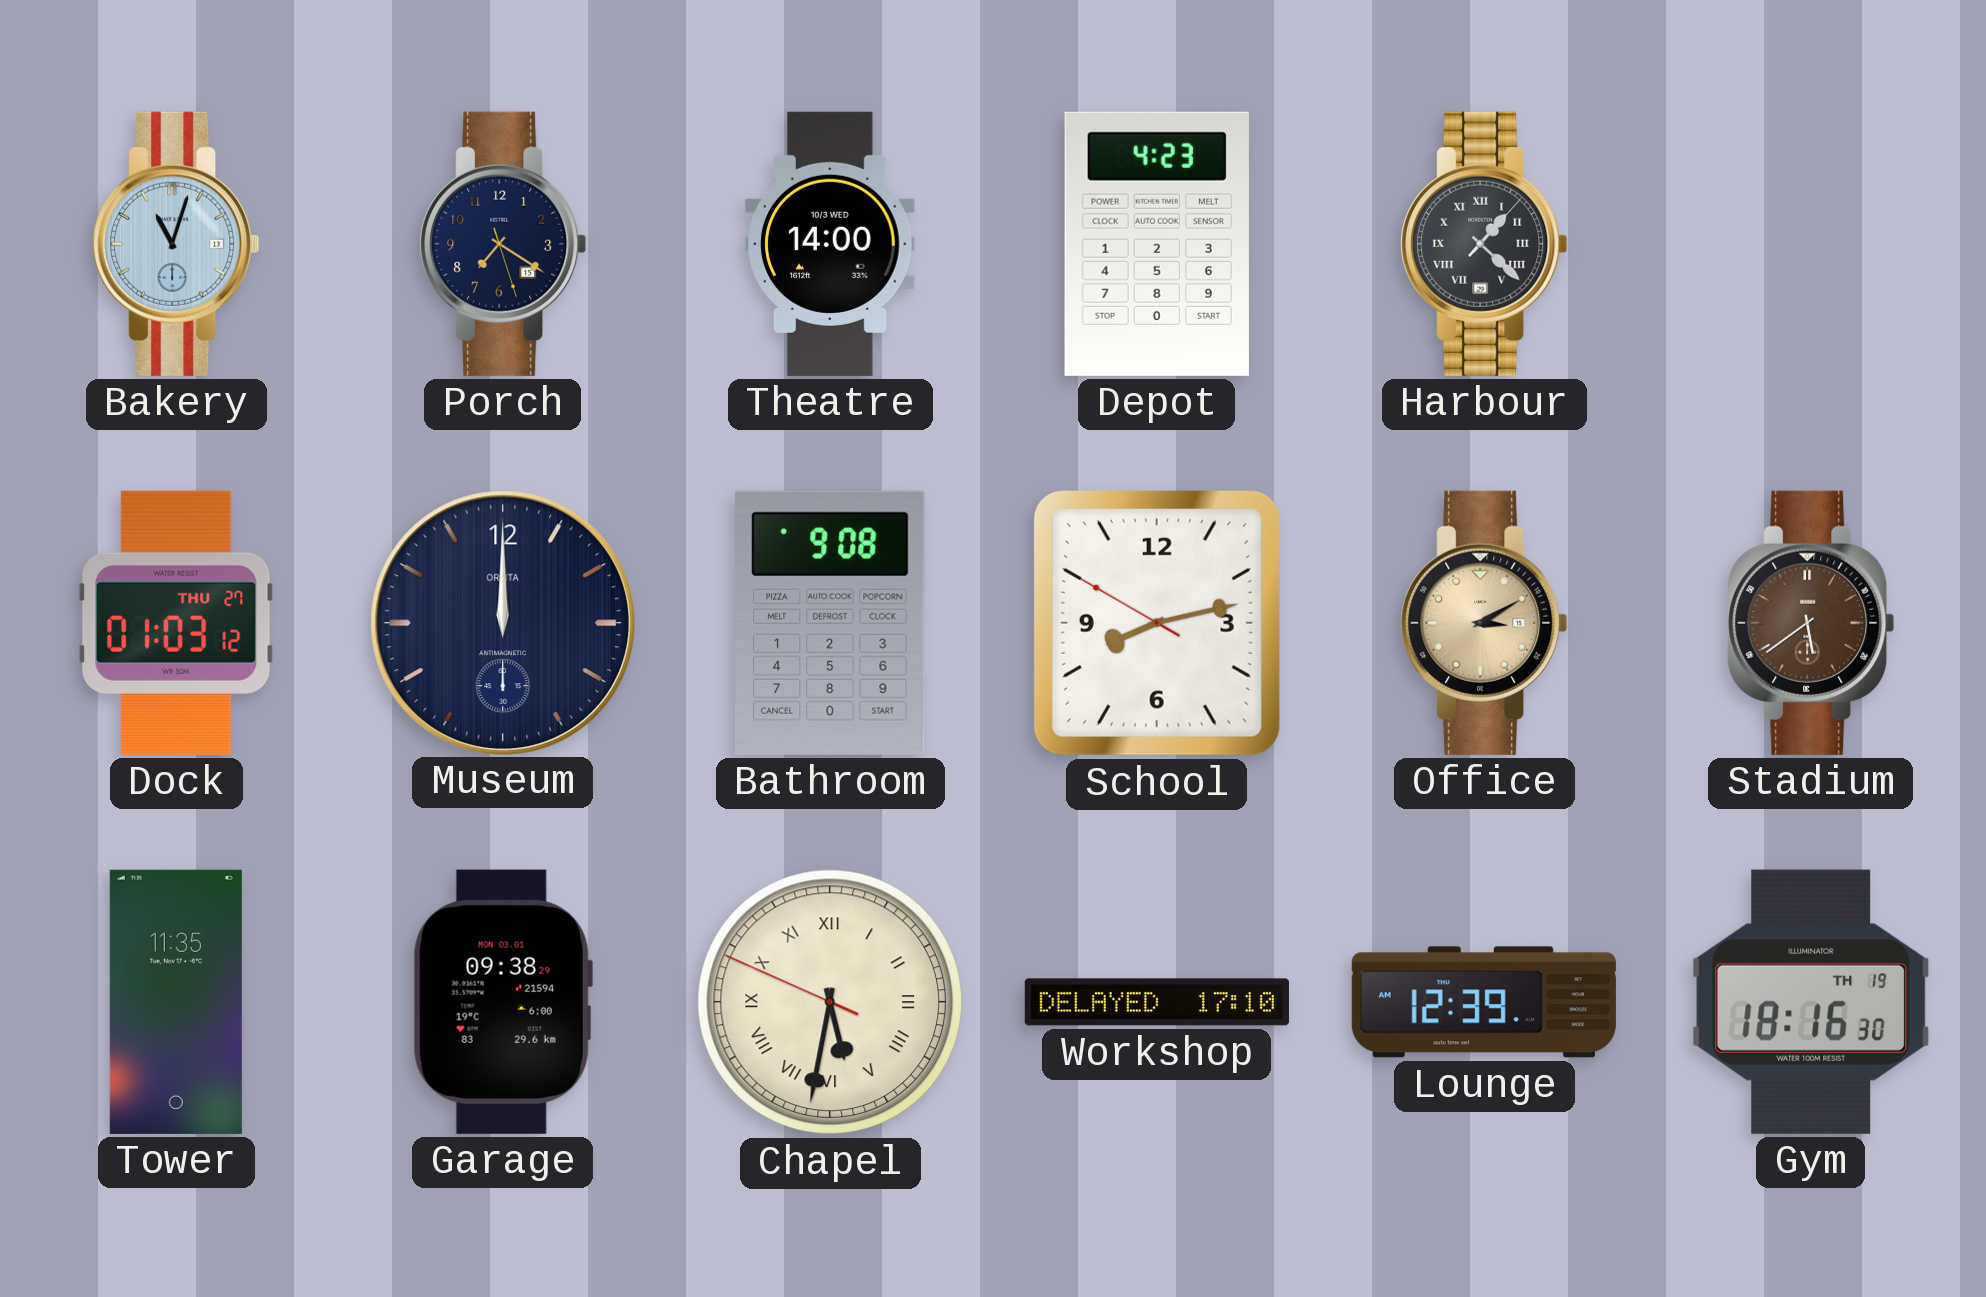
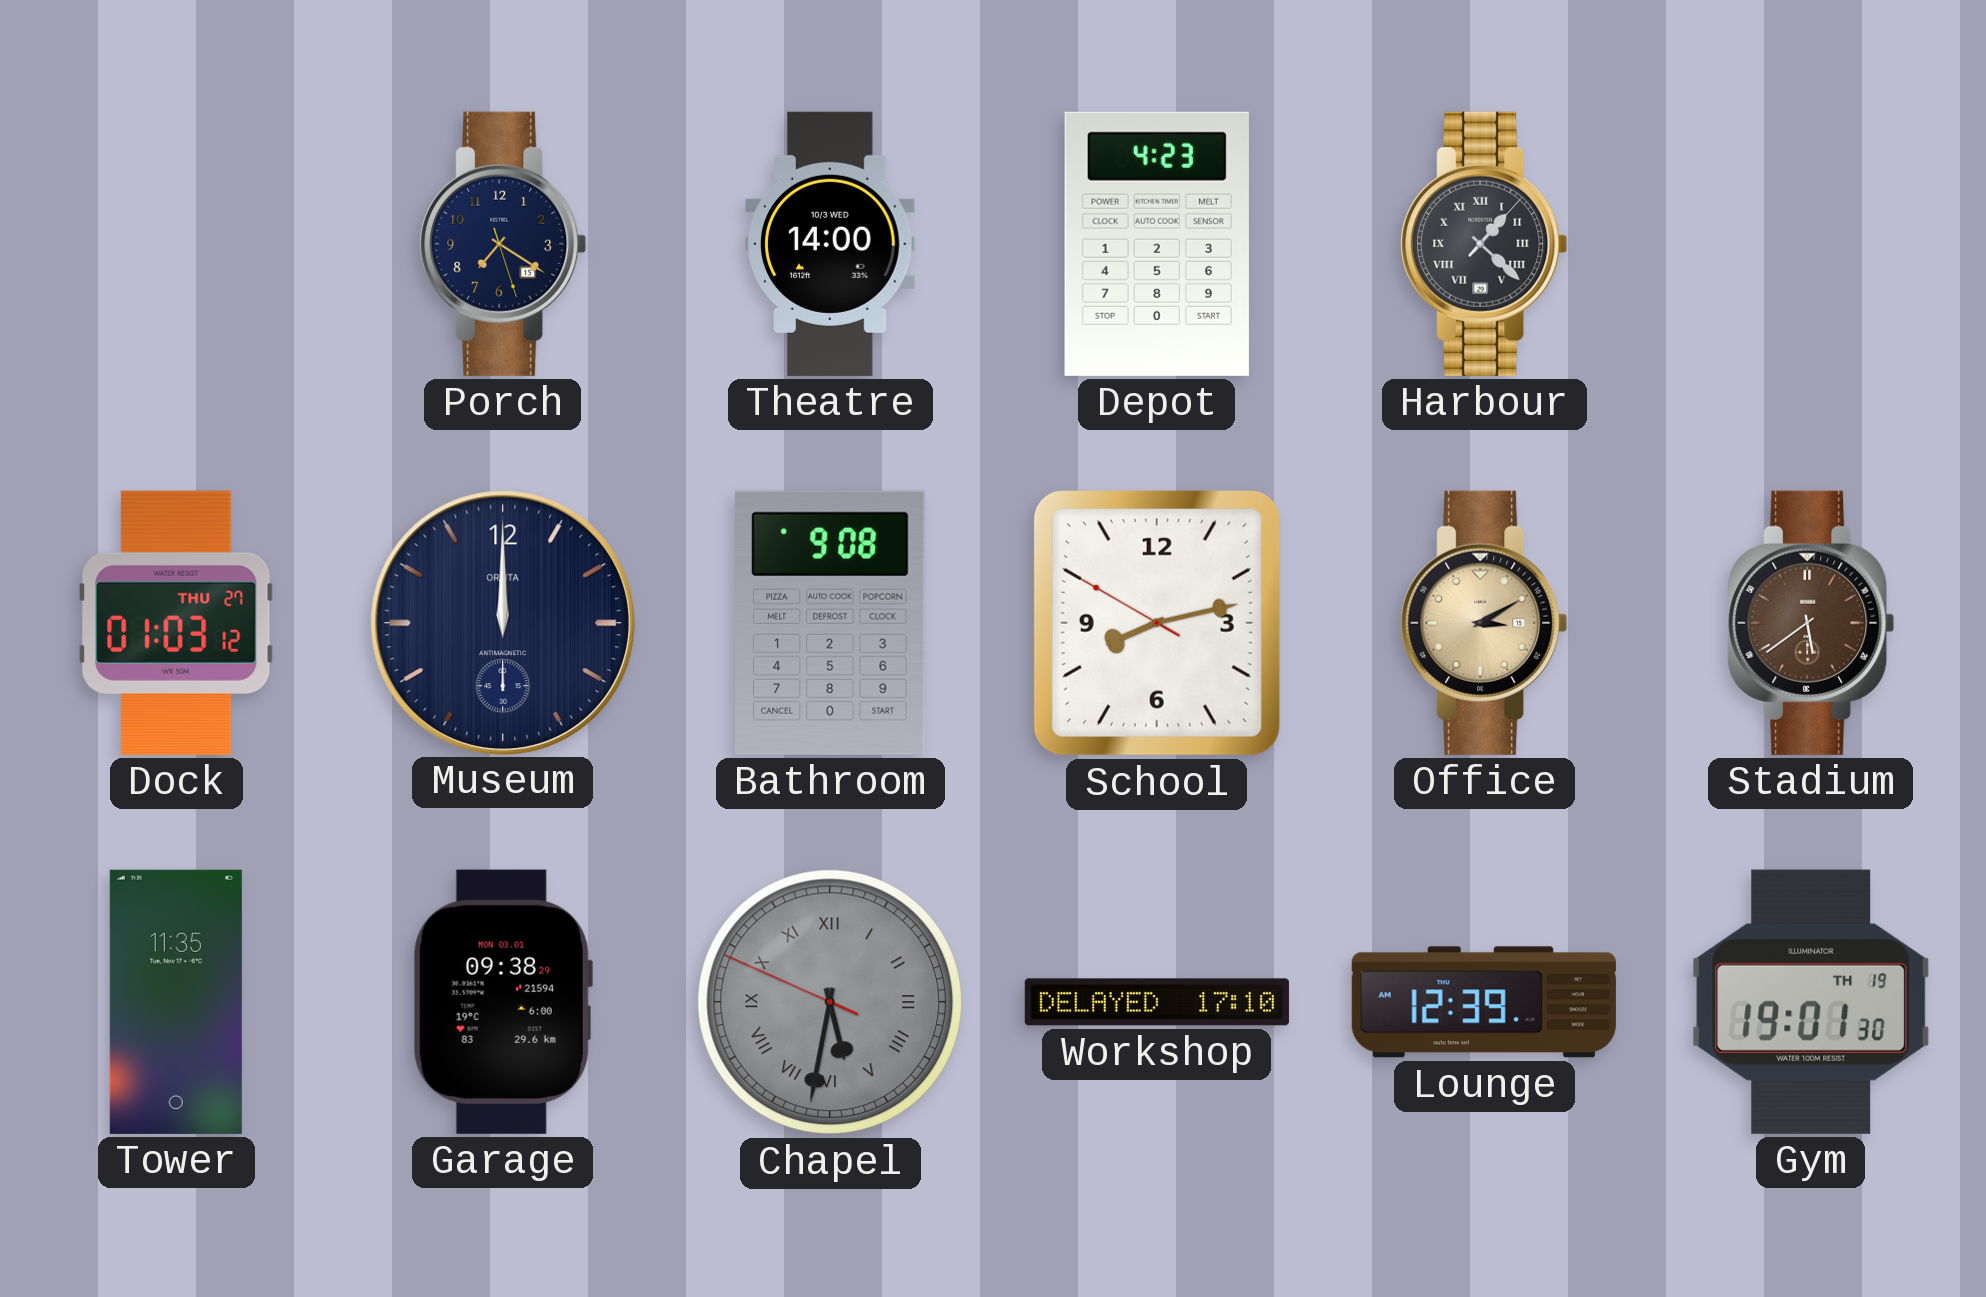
Bakery: 11:03 -> none (176, 244)
Chapel dial: cream -> grey (830, 1002)
Gym: 18:16 -> 19:01 (1811, 1002)
